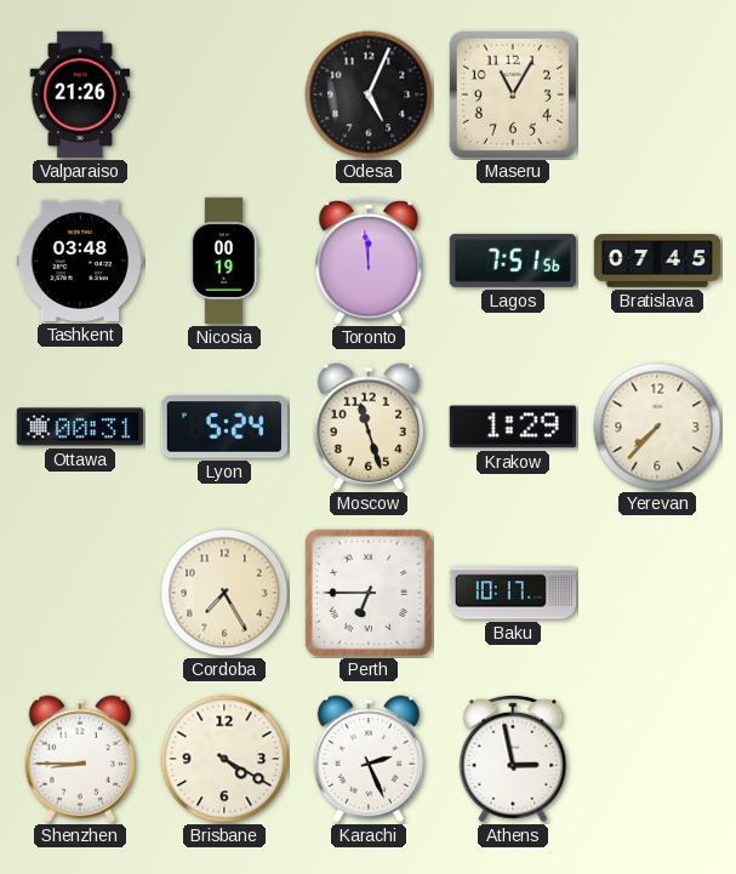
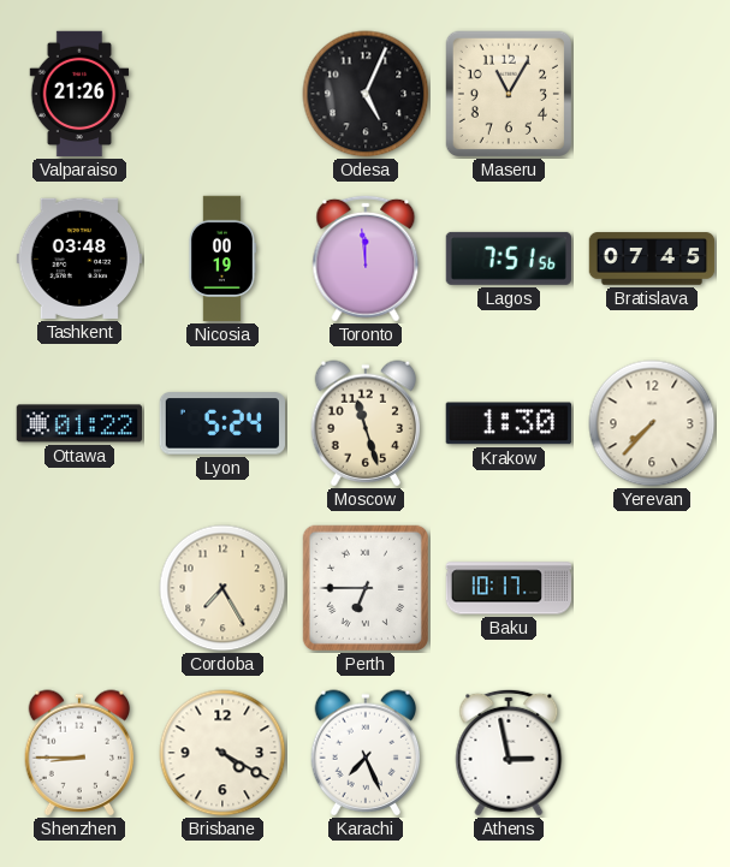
Ottawa: 00:31 -> 01:22 (78, 423)
Krakow: 1:29 -> 1:30 (509, 423)
Karachi: 2:26 -> 7:26 (366, 753)
